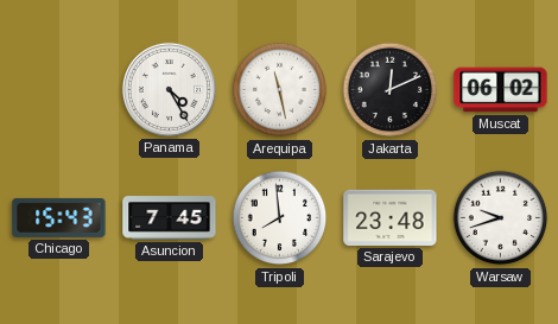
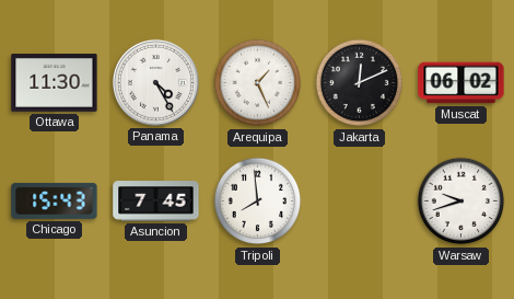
Ottawa: none -> 11:30 (55, 83)
Arequipa: 11:28 -> 1:26 (258, 83)
Sarajevo: 23:48 -> none (391, 217)
